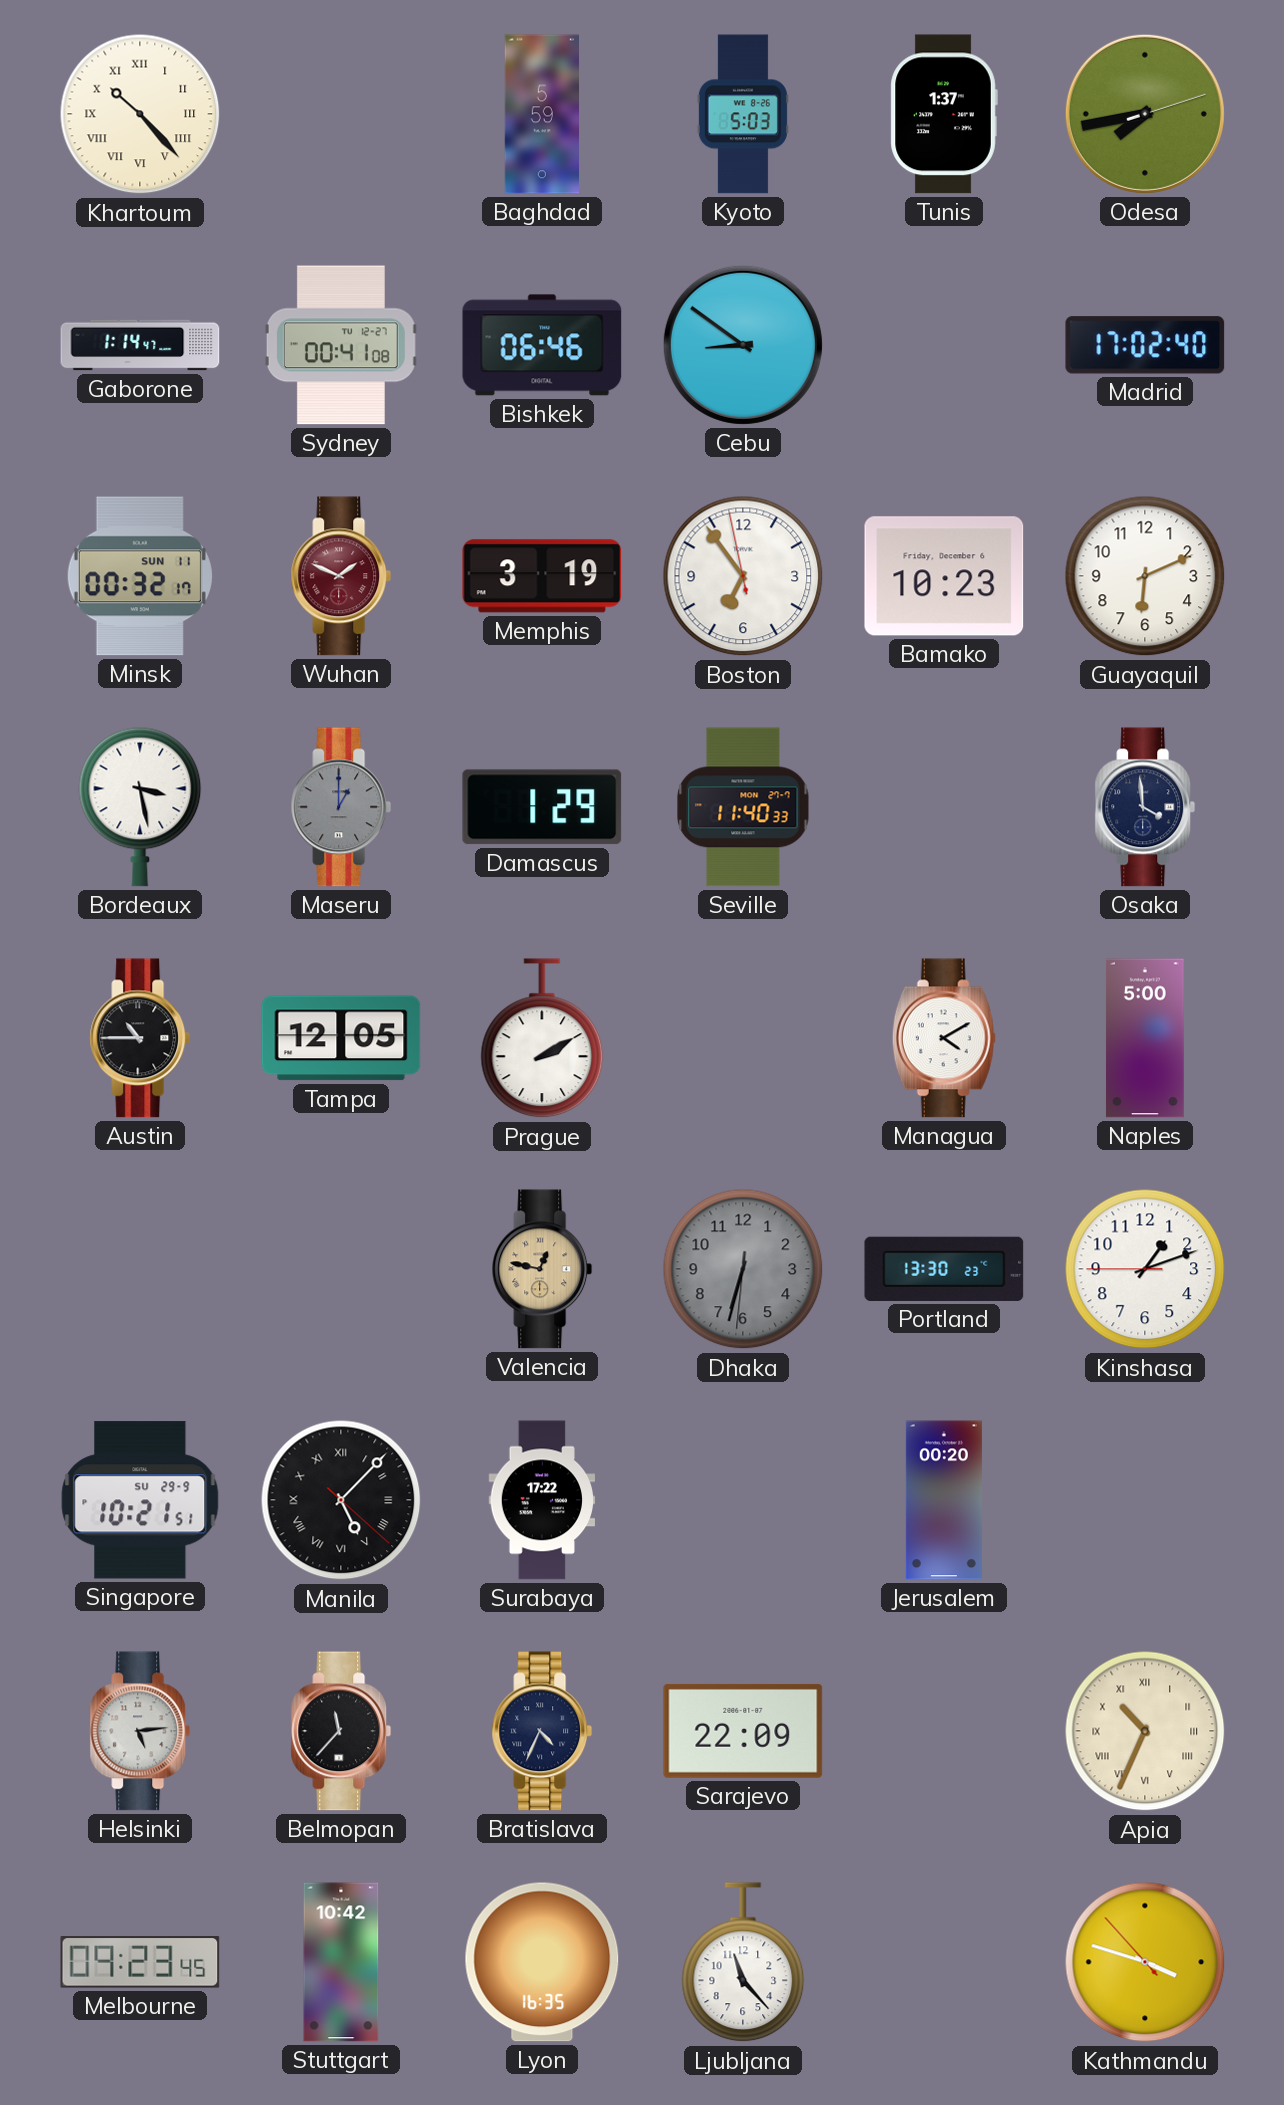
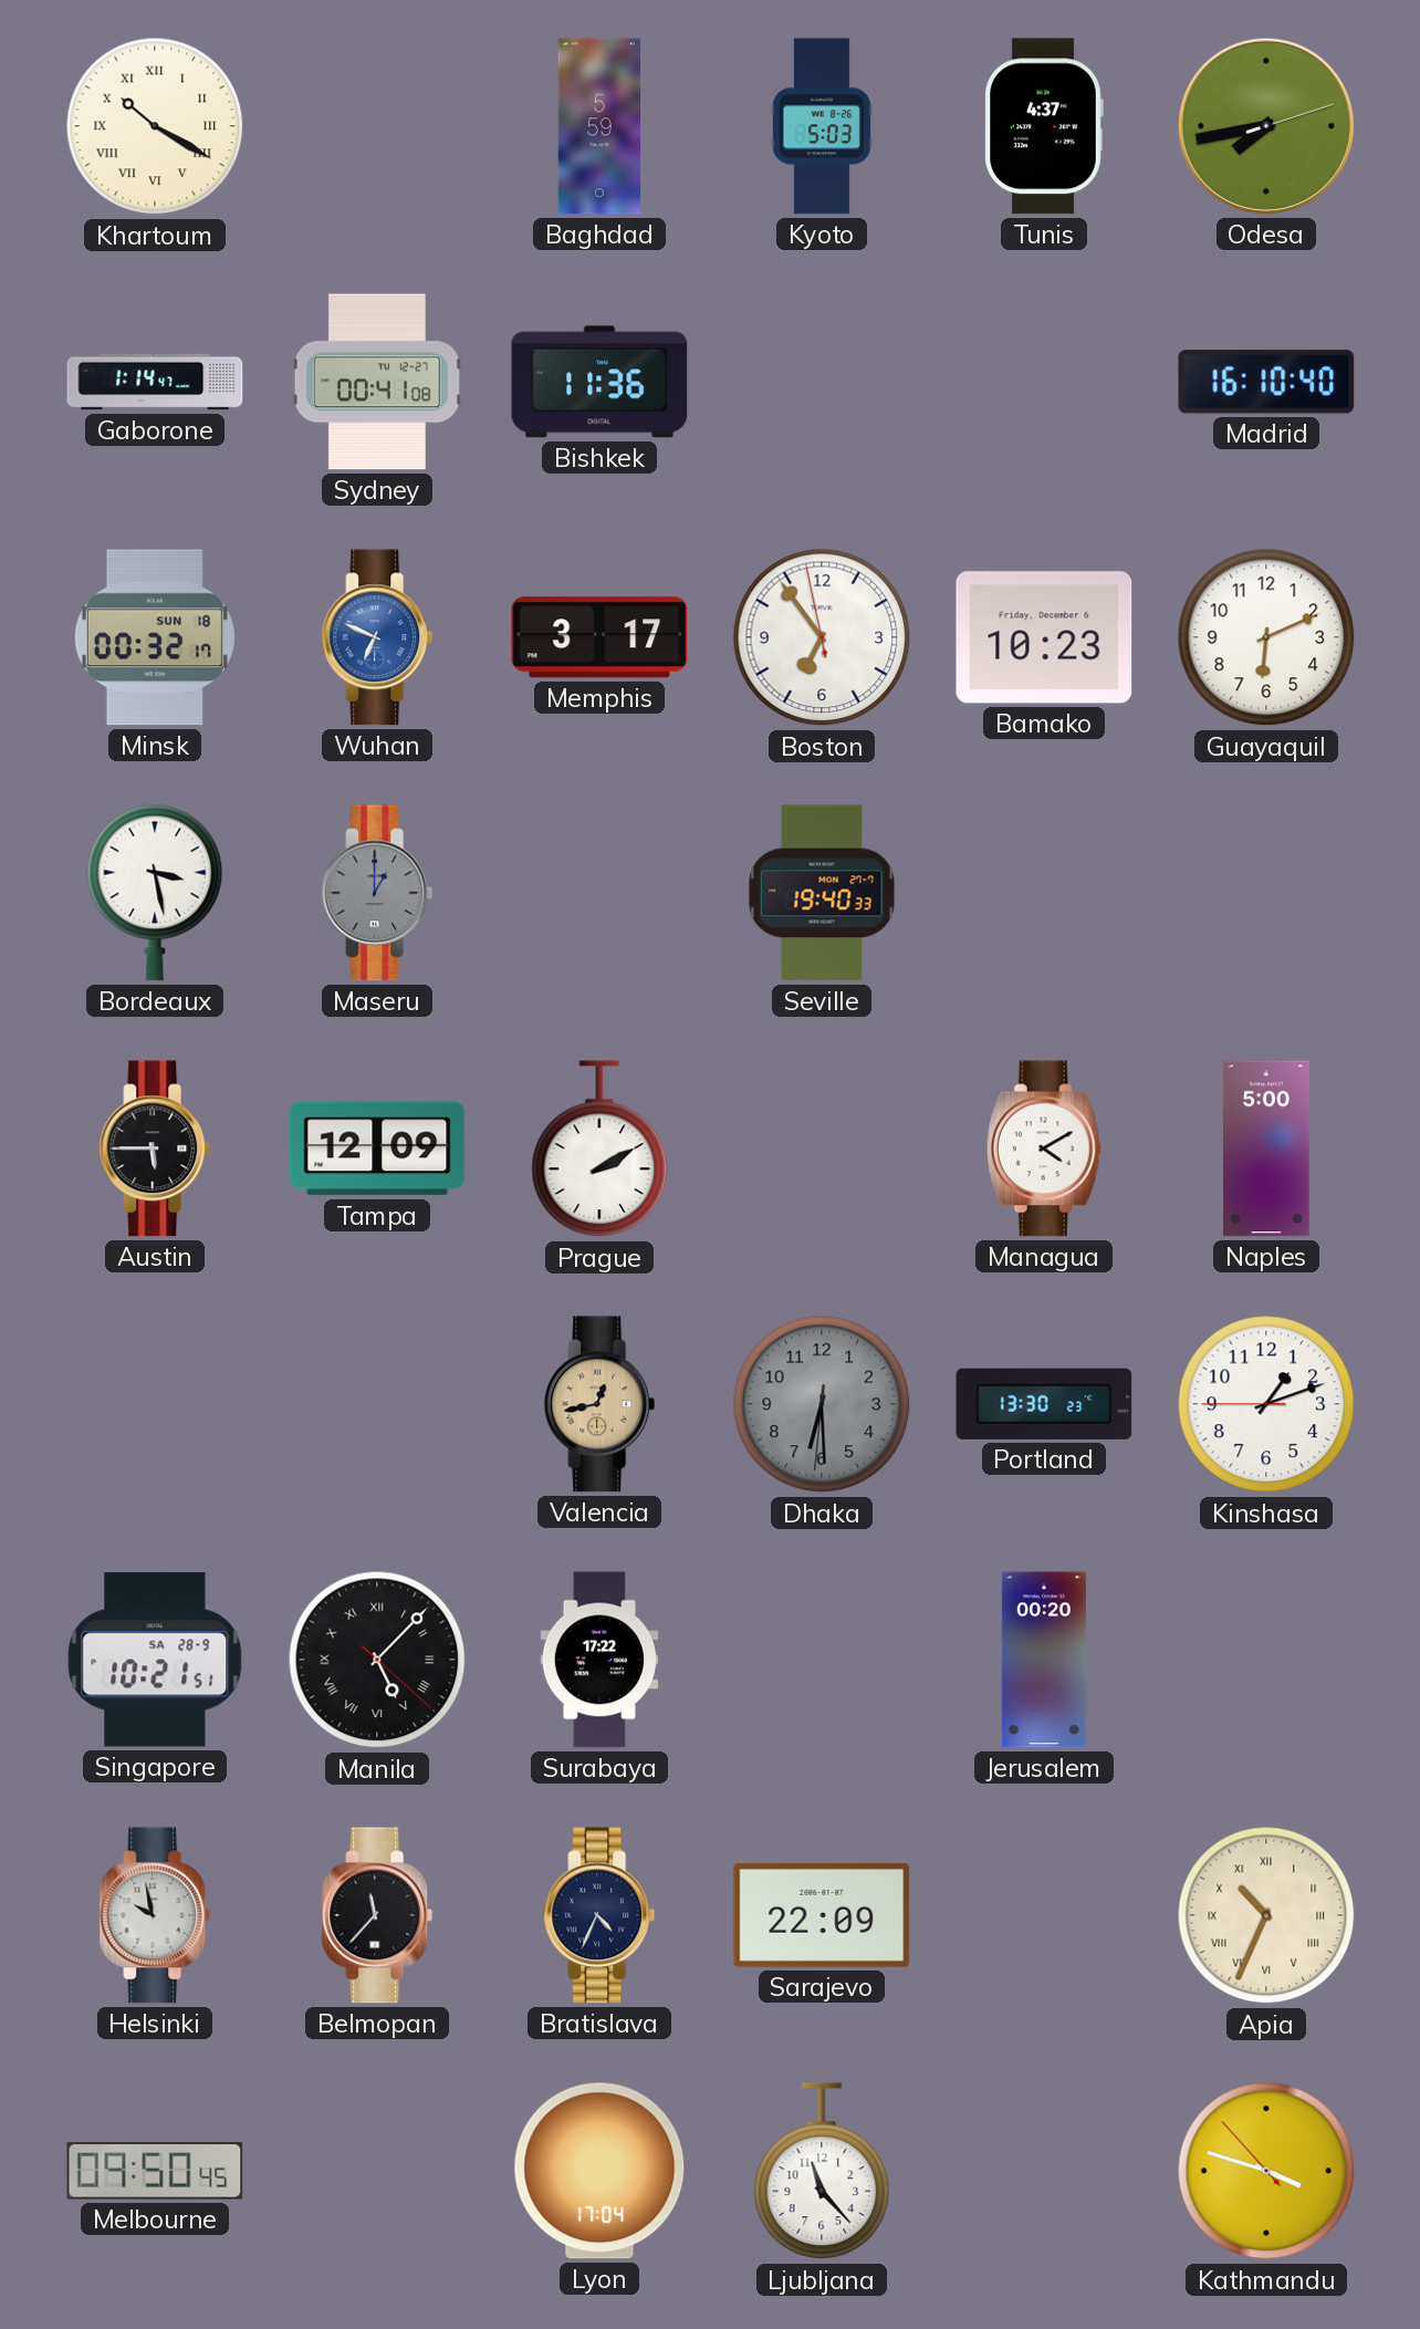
Khartoum: 10:23 -> 10:20 (155, 126)
Tunis: 1:37 -> 4:37 (1044, 126)
Bishkek: 06:46 -> 11:36 (599, 382)
Cebu: 8:51 -> none (743, 345)
Madrid: 17:02 -> 16:10 (1266, 382)
Minsk date: SUN 11 -> SUN 18 (155, 637)
Wuhan: 1:49 -> 6:49 (377, 637)
Wuhan dial: burgundy -> blue (377, 637)
Memphis: 3:19 -> 3:17 (599, 637)
Damascus: 1:29 -> none (542, 807)
Seville: 11:40 -> 19:40 (822, 893)
Osaka: 3:59 -> none (1145, 807)
Austin: 10:45 -> 5:45 (155, 1148)
Tampa: 12:05 -> 12:09 (377, 1148)
Valencia: 12:47 -> 12:43 (599, 1404)
Dhaka: 6:32 -> 6:29 (822, 1404)
Singapore date: SU 29-9 -> SA 28-9 (155, 1660)
Helsinki: 5:14 -> 9:58 (155, 1915)
Melbourne: 09:23 -> 09:50 (155, 2171)
Stuttgart: 10:42 -> none (341, 1962)
Lyon: 16:35 -> 17:04 (599, 2171)
